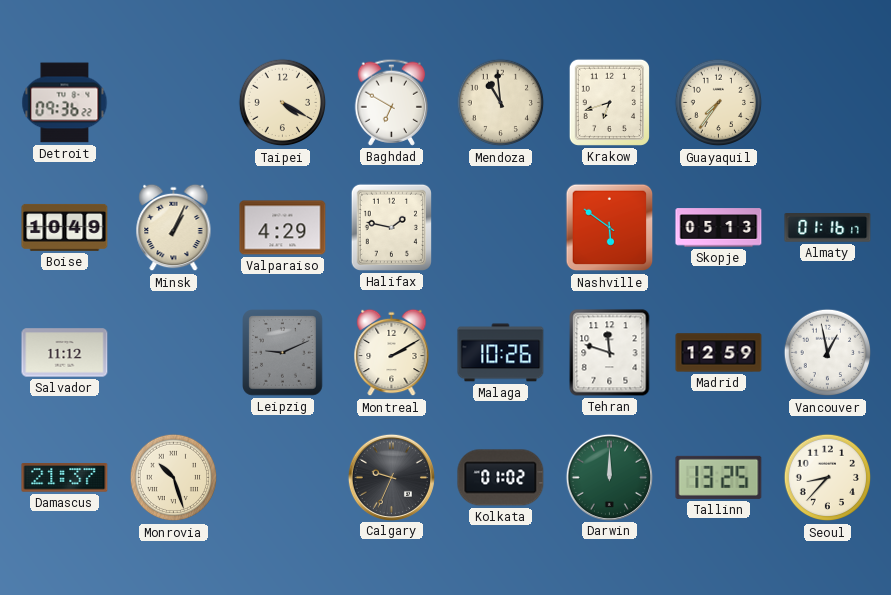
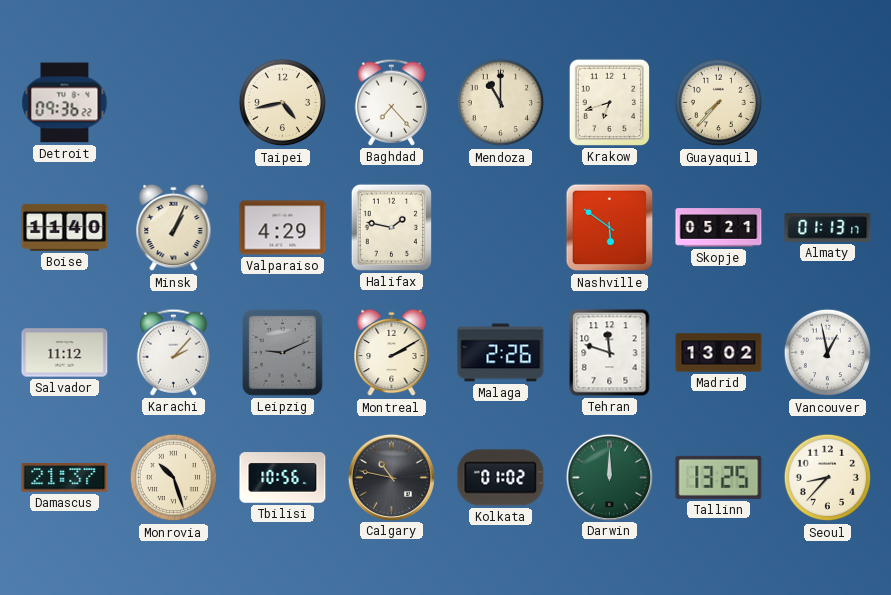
Taipei: 4:20 -> 4:43 (283, 103)
Baghdad: 6:50 -> 7:23 (392, 102)
Mendoza: 10:59 -> 11:00 (501, 103)
Guayaquil: 7:36 -> 7:37 (719, 103)
Boise: 10:49 -> 11:40 (65, 227)
Skopje: 05:13 -> 05:21 (719, 228)
Almaty: 01:16 -> 01:13 (828, 228)
Karachi: none -> 2:07 (174, 352)
Malaga: 10:26 -> 2:26 (501, 353)
Madrid: 12:59 -> 13:02 (719, 353)
Tbilisi: none -> 10:56 (283, 478)
Calgary: 9:34 -> 10:47 (391, 477)
